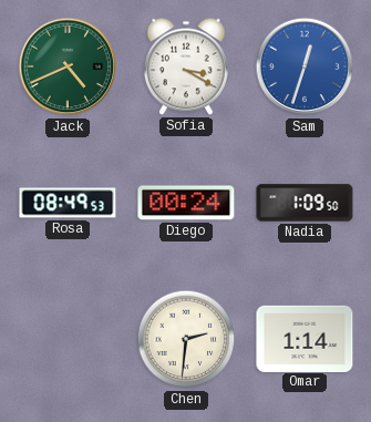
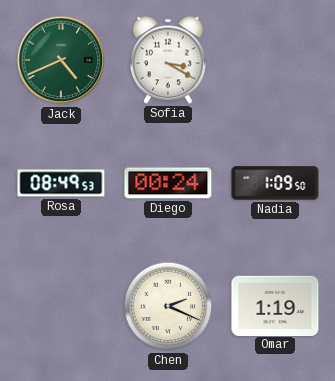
Sam: 12:33 -> none (305, 66)
Chen: 2:31 -> 2:19 (168, 306)
Omar: 1:14 -> 1:19 (275, 305)
